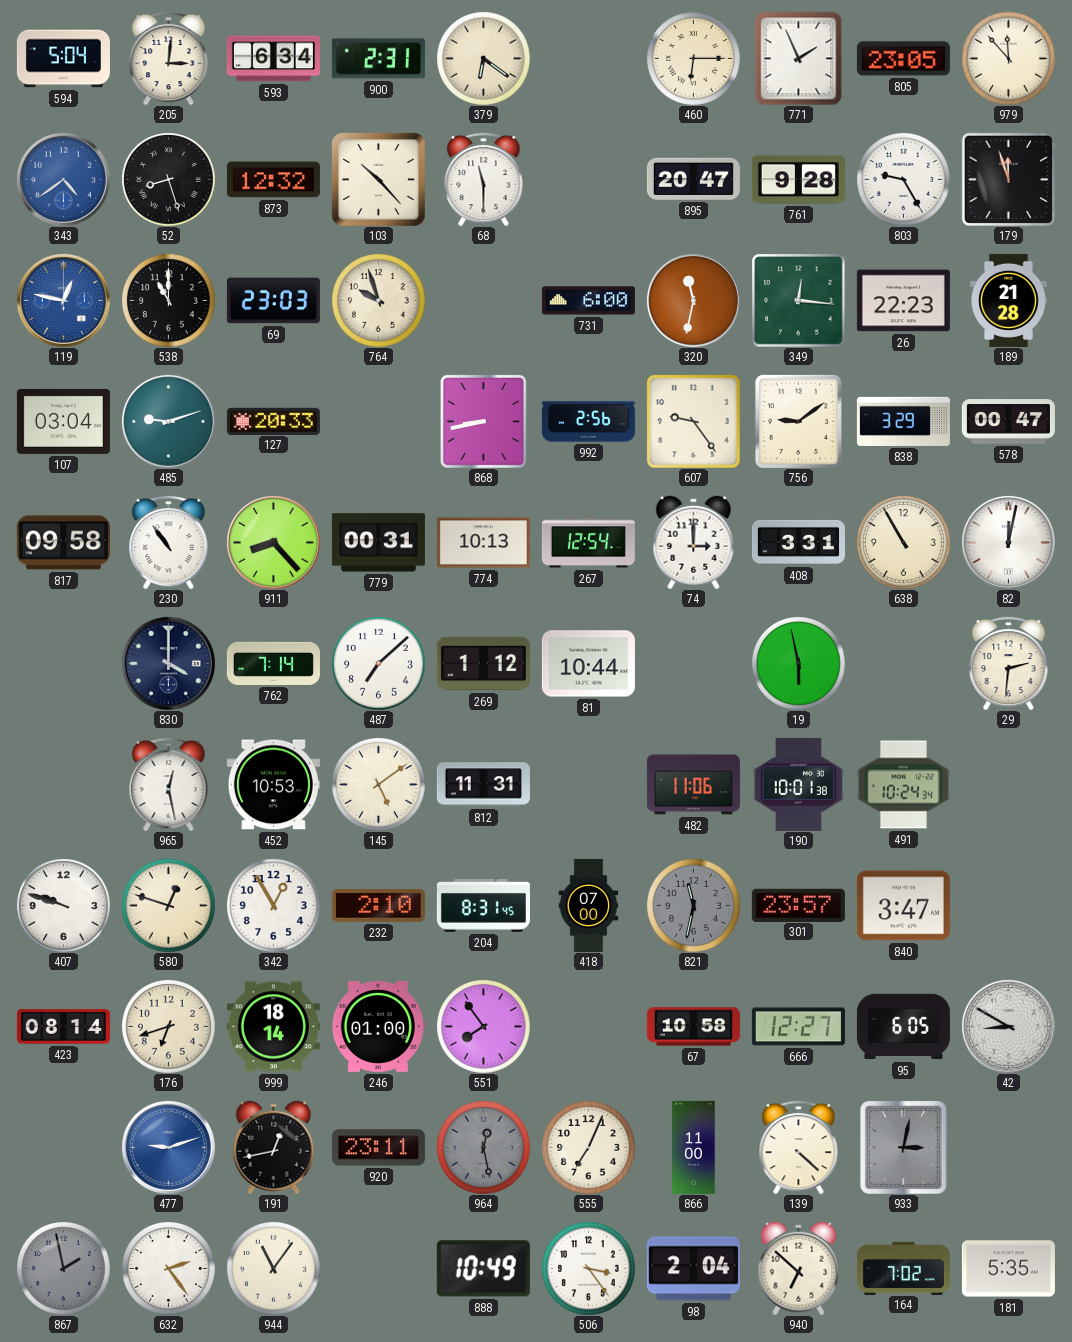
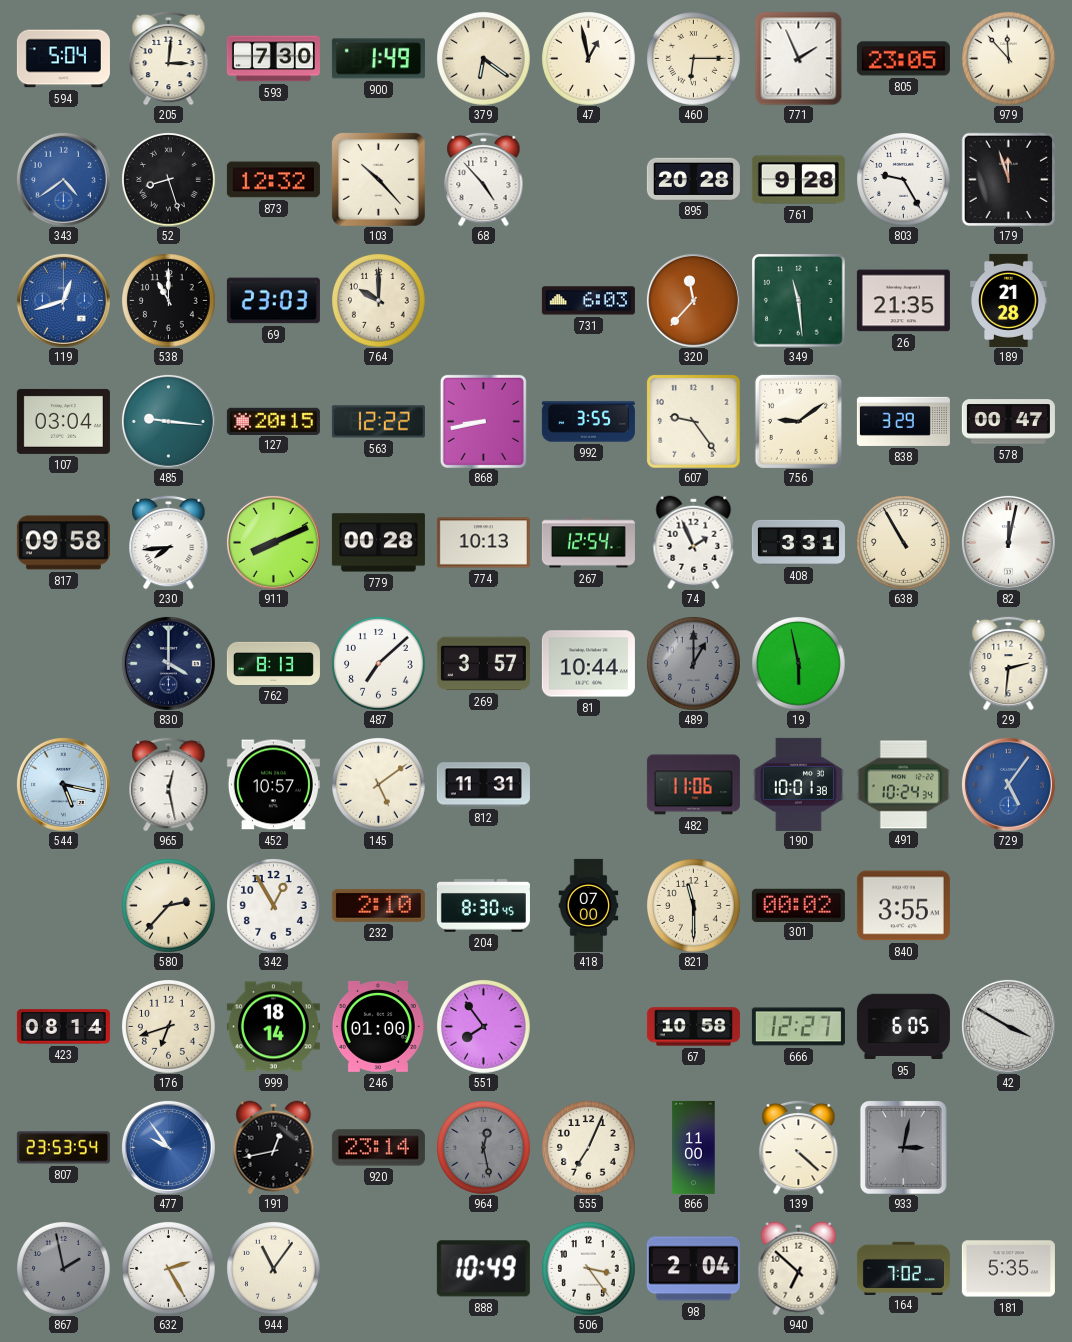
593: 6:34 -> 7:30 (273, 59)
900: 2:31 -> 1:49 (378, 59)
47: none -> 12:58 (589, 59)
68: 11:30 -> 4:53 (484, 179)
895: 20:47 -> 20:28 (693, 179)
119: 12:47 -> 12:42 (63, 300)
764: 9:57 -> 10:00 (379, 301)
731: 6:00 -> 6:03 (588, 301)
320: 11:32 -> 11:37 (693, 300)
349: 12:16 -> 11:29 (799, 301)
26: 22:23 -> 21:35 (903, 301)
485: 9:12 -> 9:16 (168, 421)
127: 20:33 -> 20:15 (273, 421)
563: none -> 12:22 (378, 422)
992: 2:56 -> 3:55 (588, 422)
230: 10:54 -> 7:44 (169, 542)
911: 8:23 -> 8:11 (273, 542)
779: 00:31 -> 00:28 (378, 543)
74: 3:00 -> 1:56 (694, 542)
762: 7:14 -> 8:13 (273, 663)
269: 1:12 -> 3:57 (483, 664)
489: none -> 1:00 (694, 664)
544: none -> 5:17 (63, 784)
452: 10:53 -> 10:57 (273, 785)
729: none -> 5:06 (1008, 784)
407: 9:48 -> none (64, 906)
580: 12:48 -> 2:37 (169, 906)
204: 8:31 -> 8:30 (483, 906)
821: 11:32 -> 11:30 (694, 906)
821 dial: grey -> cream (694, 906)
301: 23:57 -> 00:02 (798, 905)
840: 3:47 -> 3:55 (903, 906)
42: 8:50 -> 3:50 (1008, 1026)
807: none -> 23:53 (63, 1148)
477: 9:12 -> 9:54 (168, 1147)
920: 23:11 -> 23:14 (378, 1148)
632: 2:24 -> 2:25 (169, 1269)
